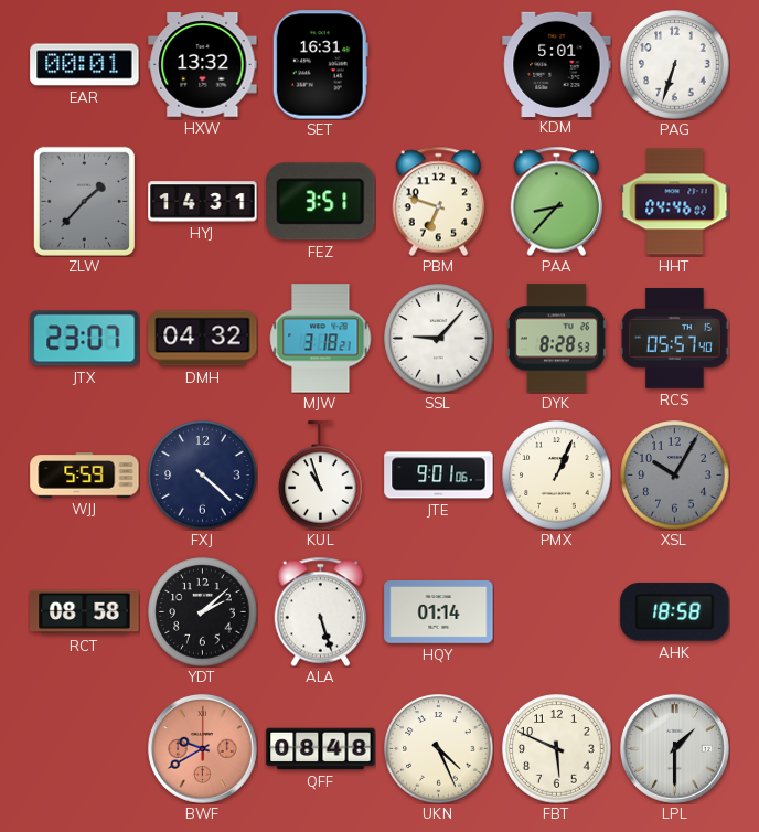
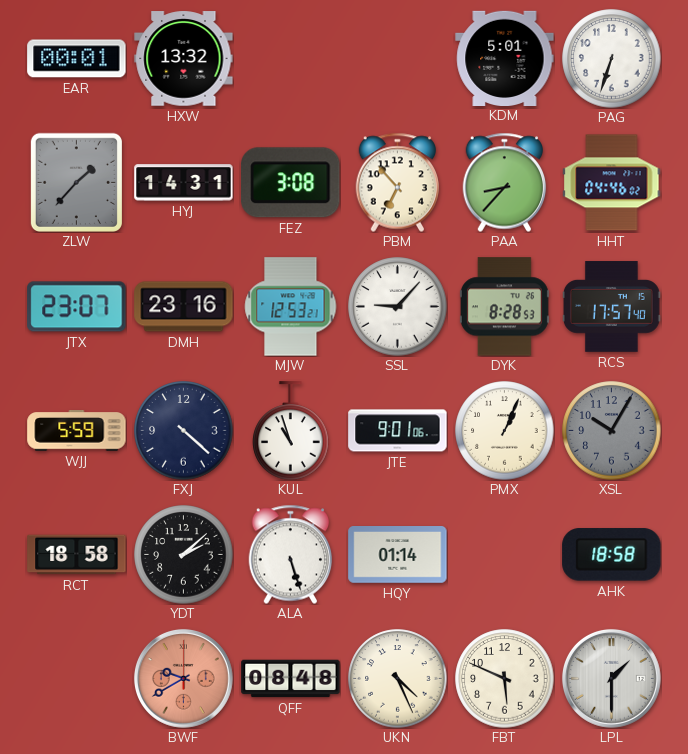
SET: 16:31 -> none (320, 65)
FEZ: 3:51 -> 3:08 (291, 183)
PBM: 6:48 -> 6:53 (398, 182)
DMH: 04:32 -> 23:16 (184, 307)
MJW: 3:18 -> 12:53 (291, 307)
RCS: 05:57 -> 17:57 (611, 307)
RCT: 08:58 -> 18:58 (77, 555)
